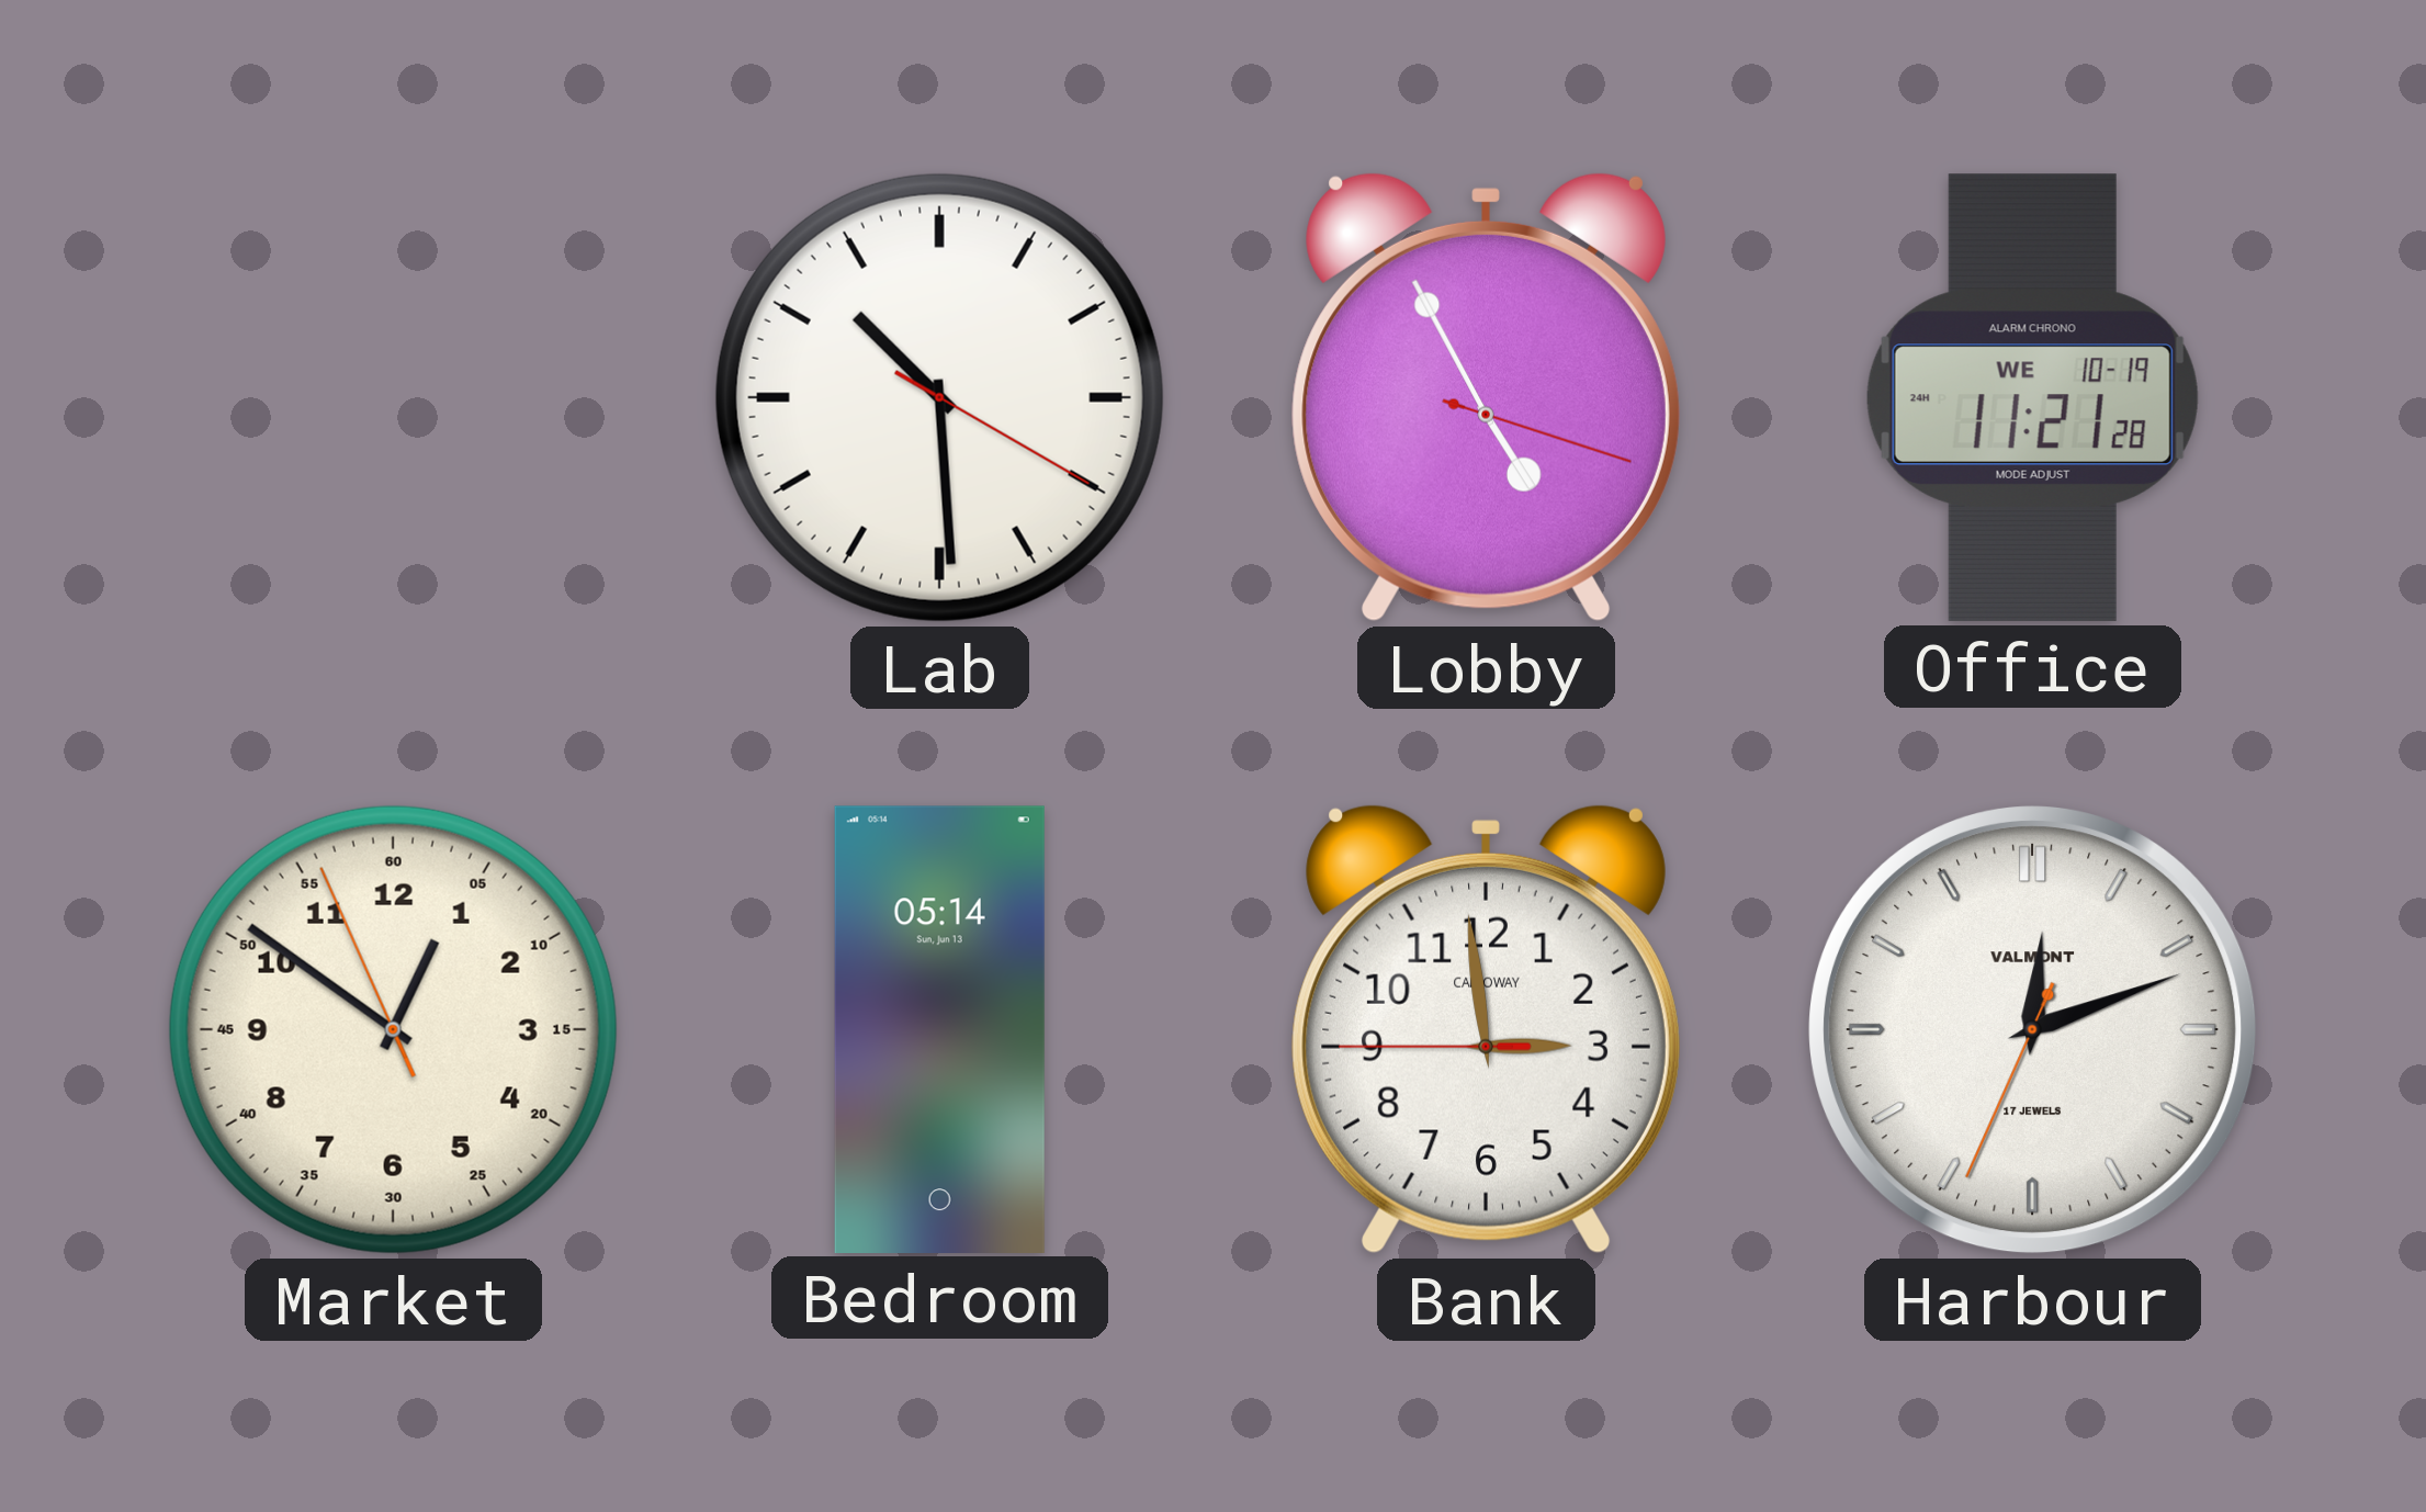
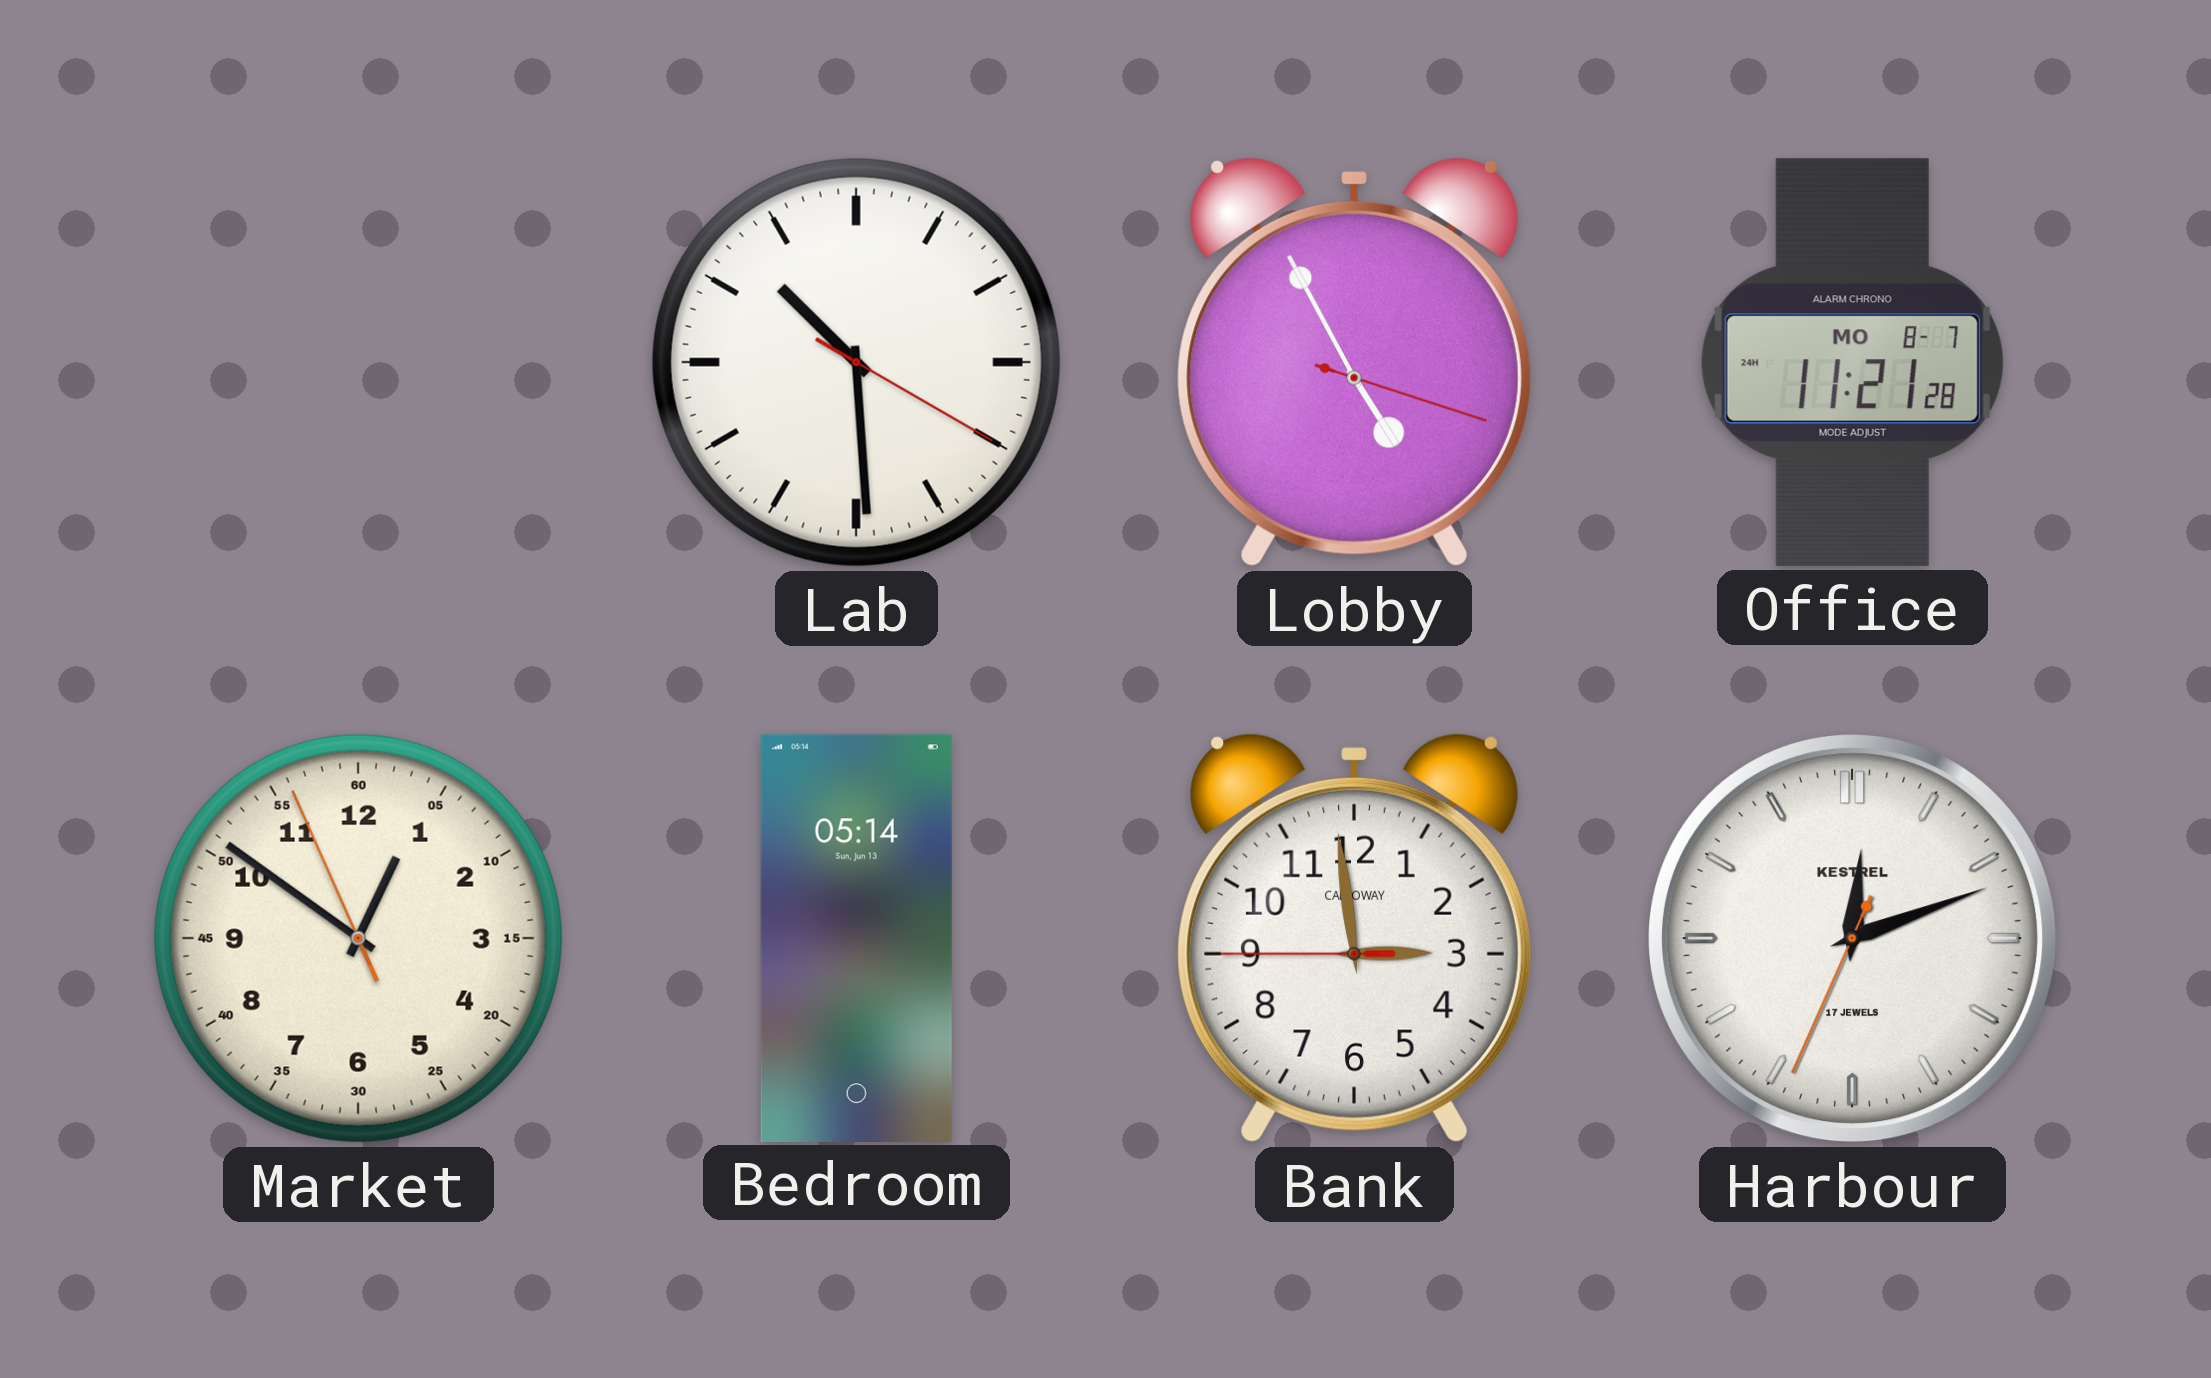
Office date: WE 10-19 -> MO 8-7 (1852, 362)
Harbour brand: VALMONT -> KESTREL (1853, 939)
